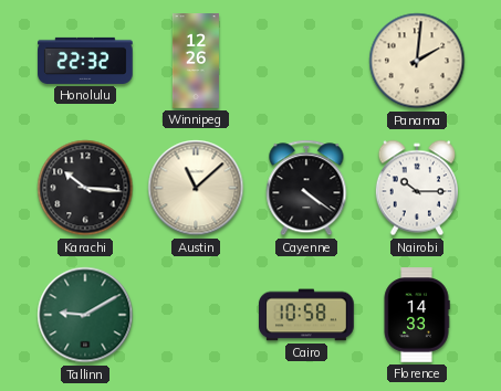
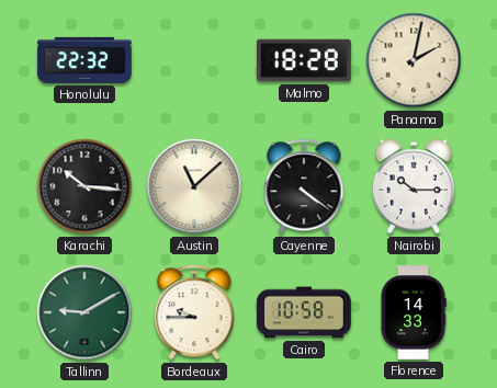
Winnipeg: 12:26 -> none (196, 61)
Malmo: none -> 18:28 (305, 60)
Panama: 2:01 -> 2:02 (414, 60)
Bordeaux: none -> 9:45 (194, 312)
